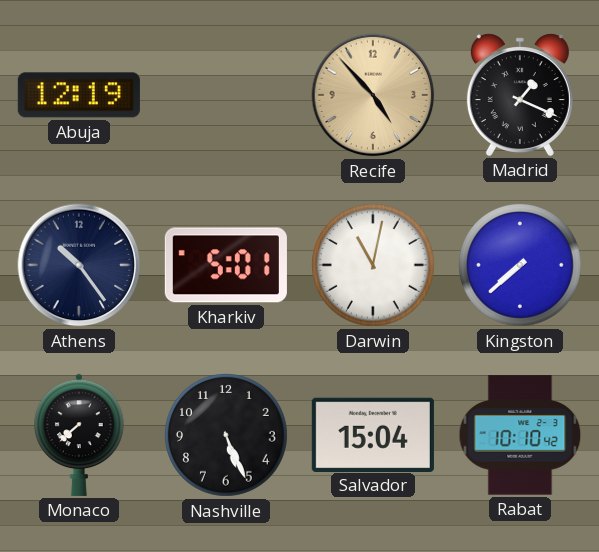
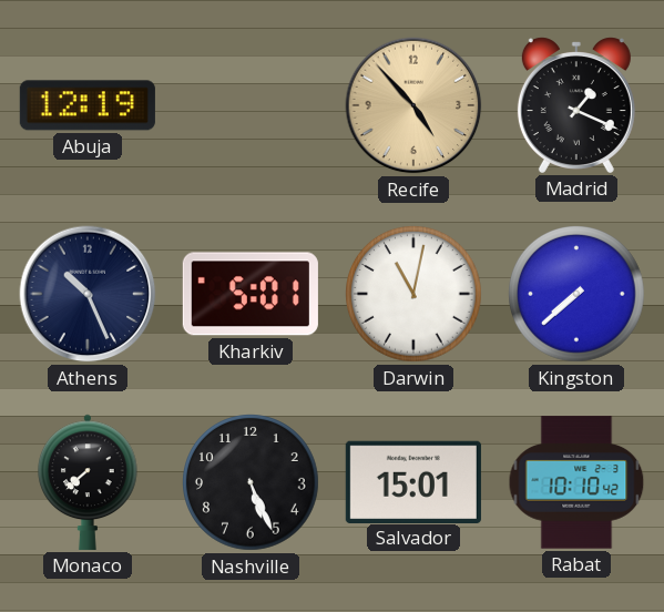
Athens: 10:24 -> 10:26 (88, 294)
Salvador: 15:04 -> 15:01 (413, 481)
